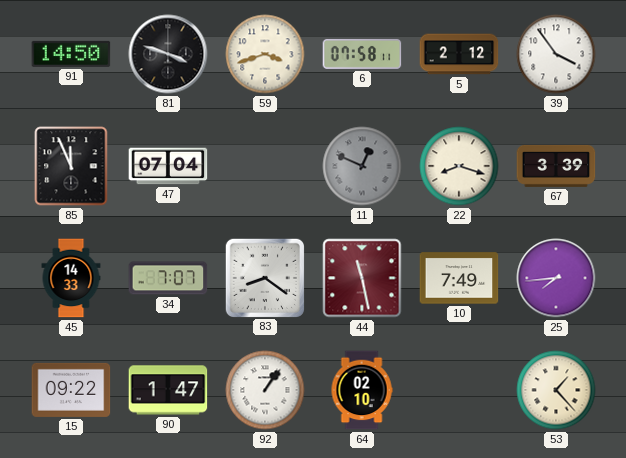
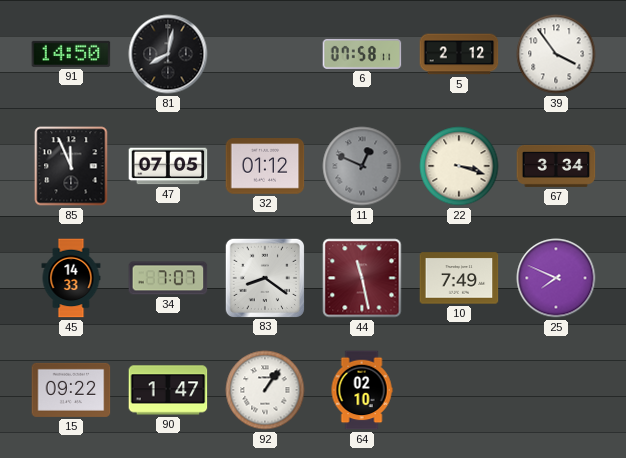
81: 3:48 -> 8:02 (168, 54)
59: 3:42 -> none (265, 54)
47: 07:04 -> 07:05 (168, 166)
32: none -> 01:12 (265, 166)
22: 8:18 -> 3:18 (459, 166)
67: 3:39 -> 3:34 (556, 166)
25: 7:44 -> 7:49 (556, 278)
53: 1:23 -> none (556, 390)
